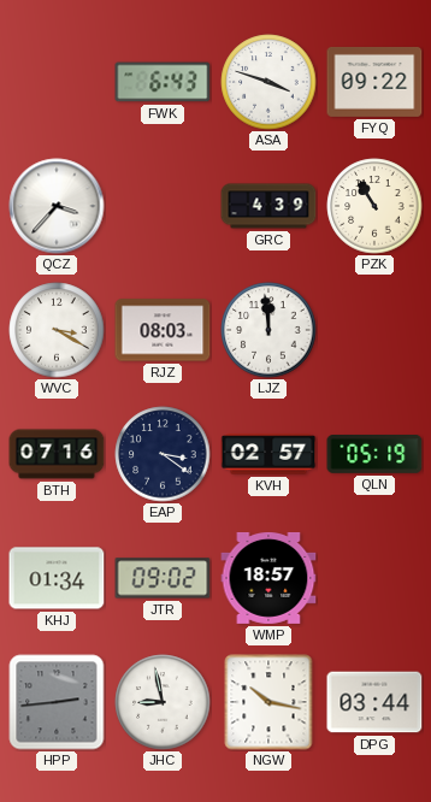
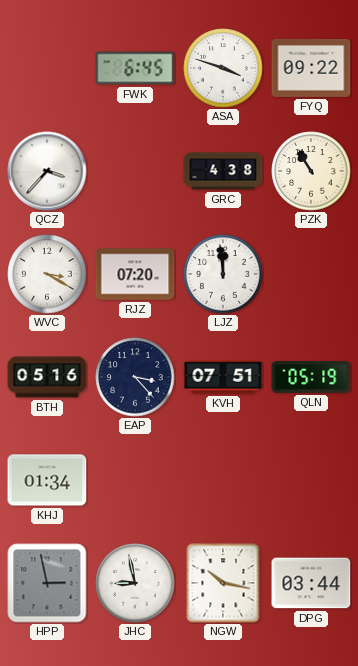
FWK: 6:43 -> 6:45 (135, 68)
GRC: 4:39 -> 4:38 (223, 171)
RJZ: 08:03 -> 07:20 (135, 274)
BTH: 07:16 -> 05:16 (47, 377)
EAP: 3:21 -> 3:23 (135, 377)
KVH: 02:57 -> 07:51 (223, 377)
JTR: 09:02 -> none (163, 578)
WMP: 18:57 -> none (268, 578)
HPP: 2:44 -> 2:58 (47, 583)
